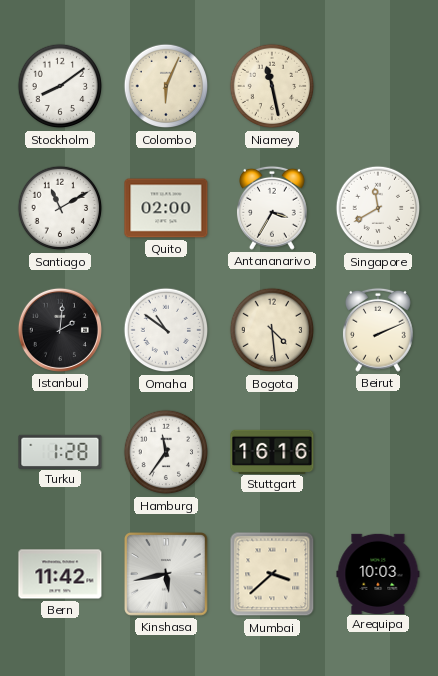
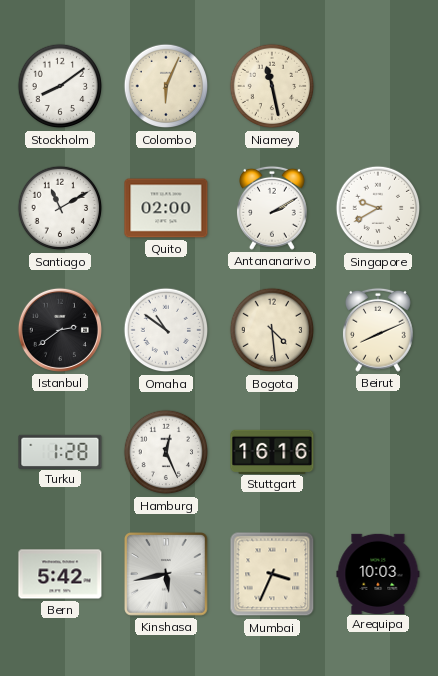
Antananarivo: 3:35 -> 2:10 (272, 208)
Singapore: 11:40 -> 9:40 (378, 208)
Istanbul: 2:01 -> 2:39 (60, 330)
Beirut: 2:11 -> 8:11 (378, 330)
Hamburg: 11:36 -> 12:26 (166, 452)
Bern: 11:42 -> 5:42 (60, 574)
Mumbai: 3:38 -> 3:34 (272, 574)
